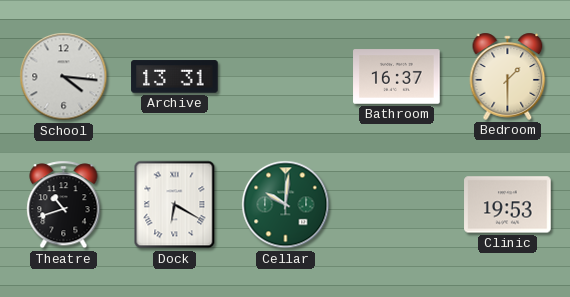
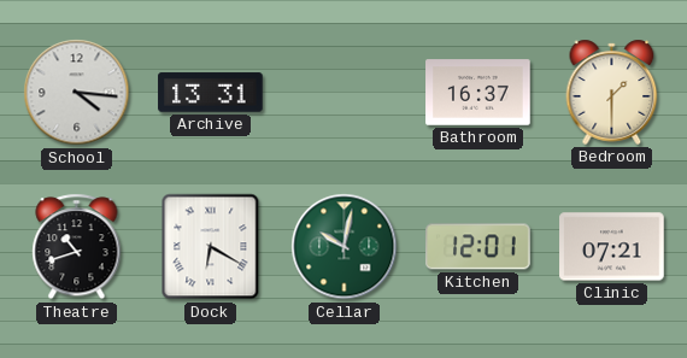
Cellar: 10:01 -> 10:02 (345, 247)
Kitchen: none -> 12:01 (478, 247)
Clinic: 19:53 -> 07:21 (612, 247)
